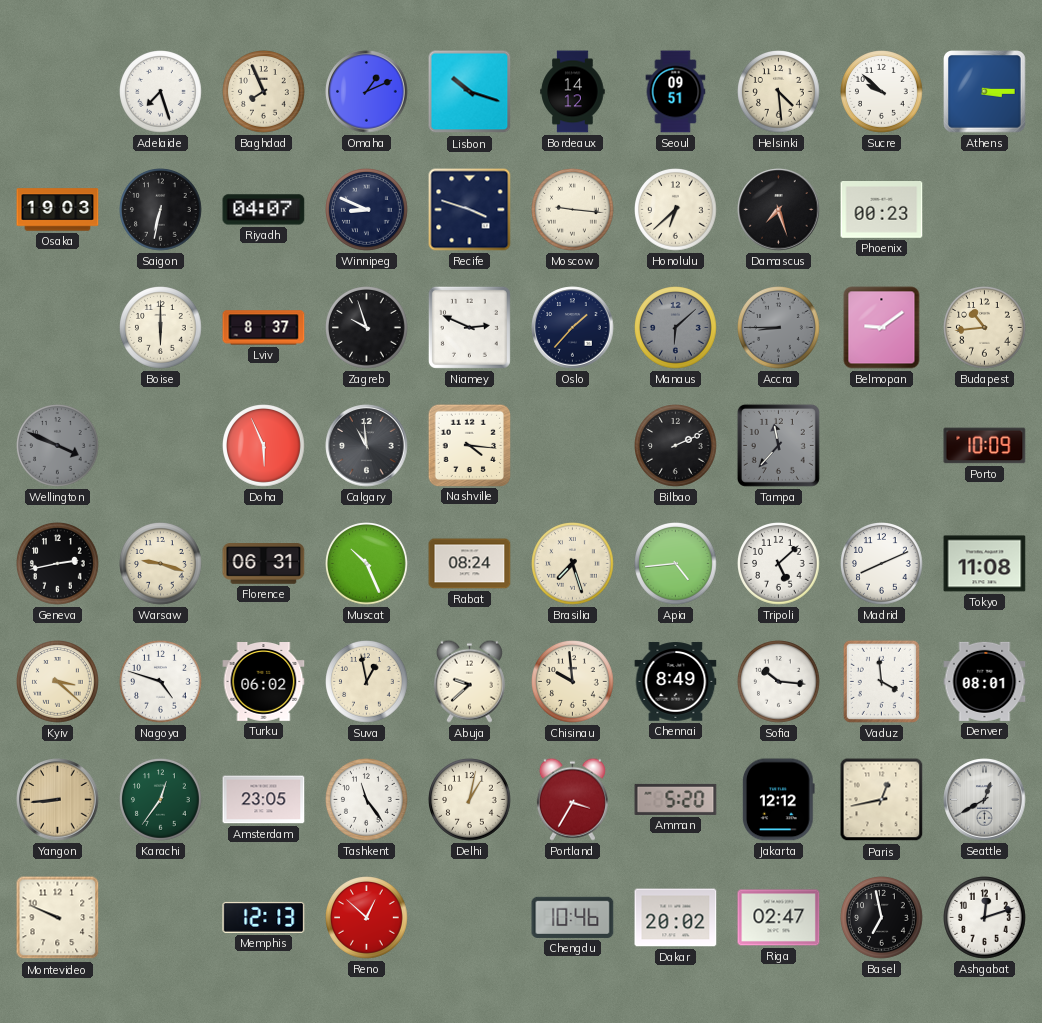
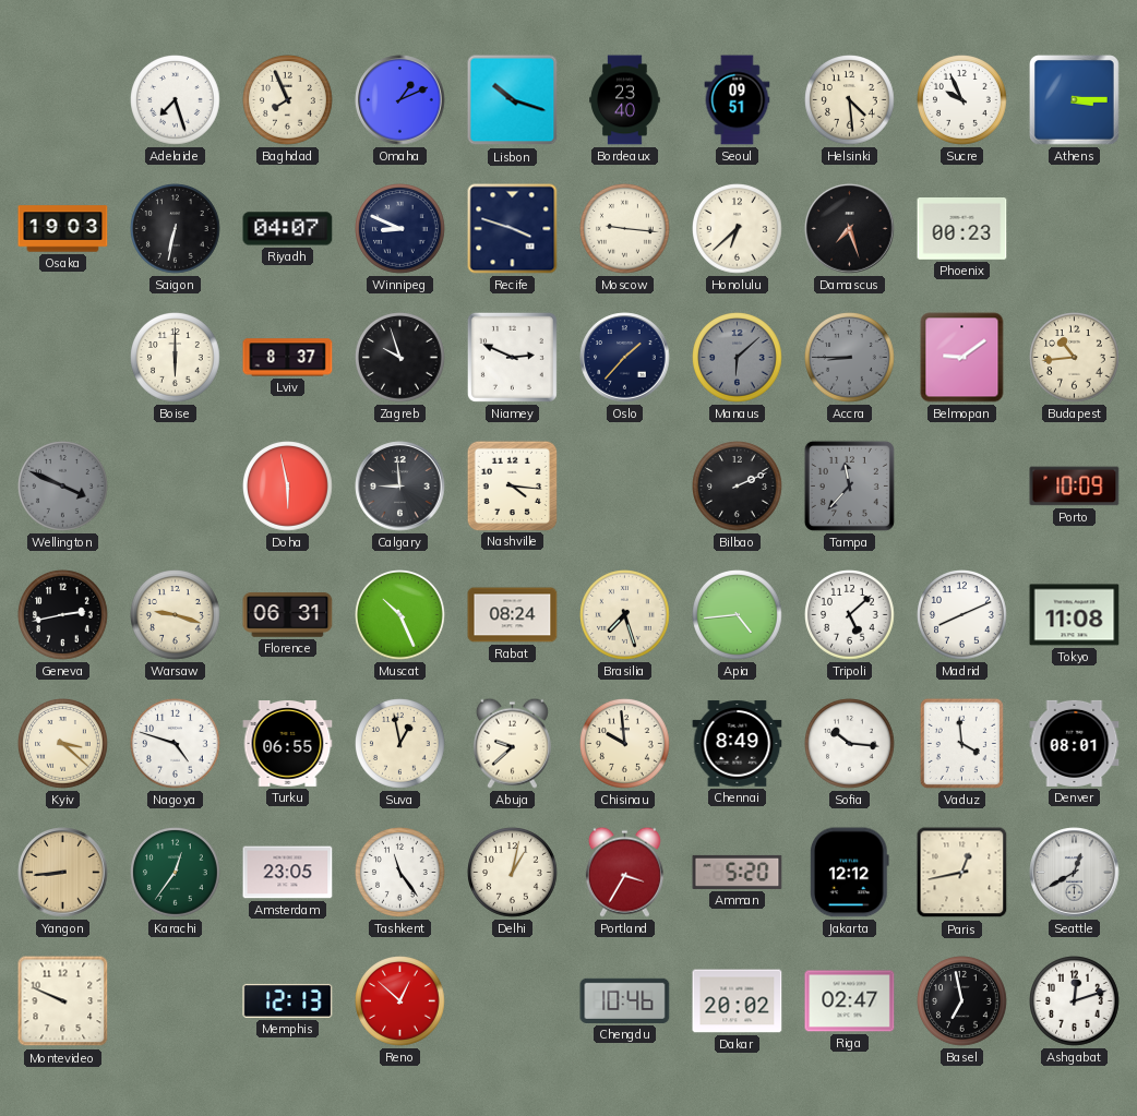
Bordeaux: 14:12 -> 23:40 (625, 100)
Sucre: 9:52 -> 9:56 (962, 100)
Doha: 5:56 -> 5:58 (288, 487)
Calgary: 10:59 -> 8:59 (400, 487)
Turku: 06:02 -> 06:55 (288, 744)
